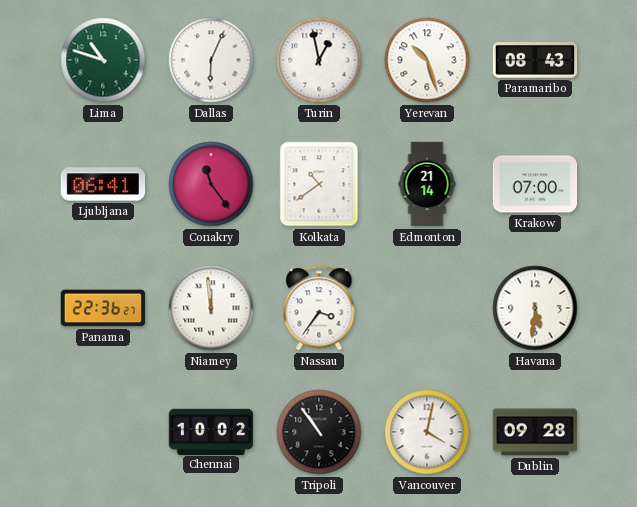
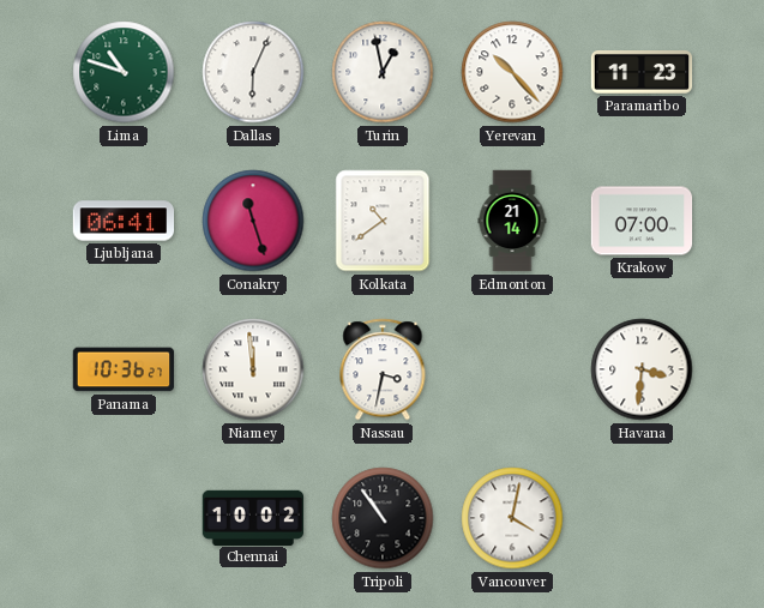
Yerevan: 10:27 -> 10:23 (512, 72)
Paramaribo: 08:43 -> 11:23 (642, 73)
Conakry: 11:24 -> 11:27 (253, 221)
Panama: 22:36 -> 10:36 (124, 369)
Nassau: 3:36 -> 3:32 (383, 369)
Havana: 5:31 -> 3:31 (642, 369)
Dublin: 09:28 -> none (535, 432)
